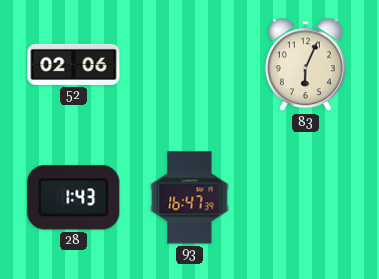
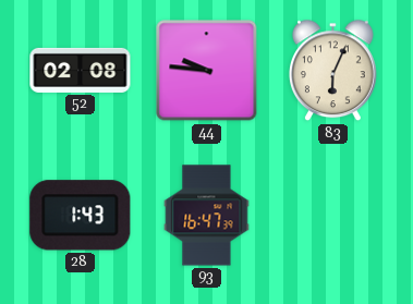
52: 02:06 -> 02:08 (81, 70)
44: none -> 9:46 (207, 71)
